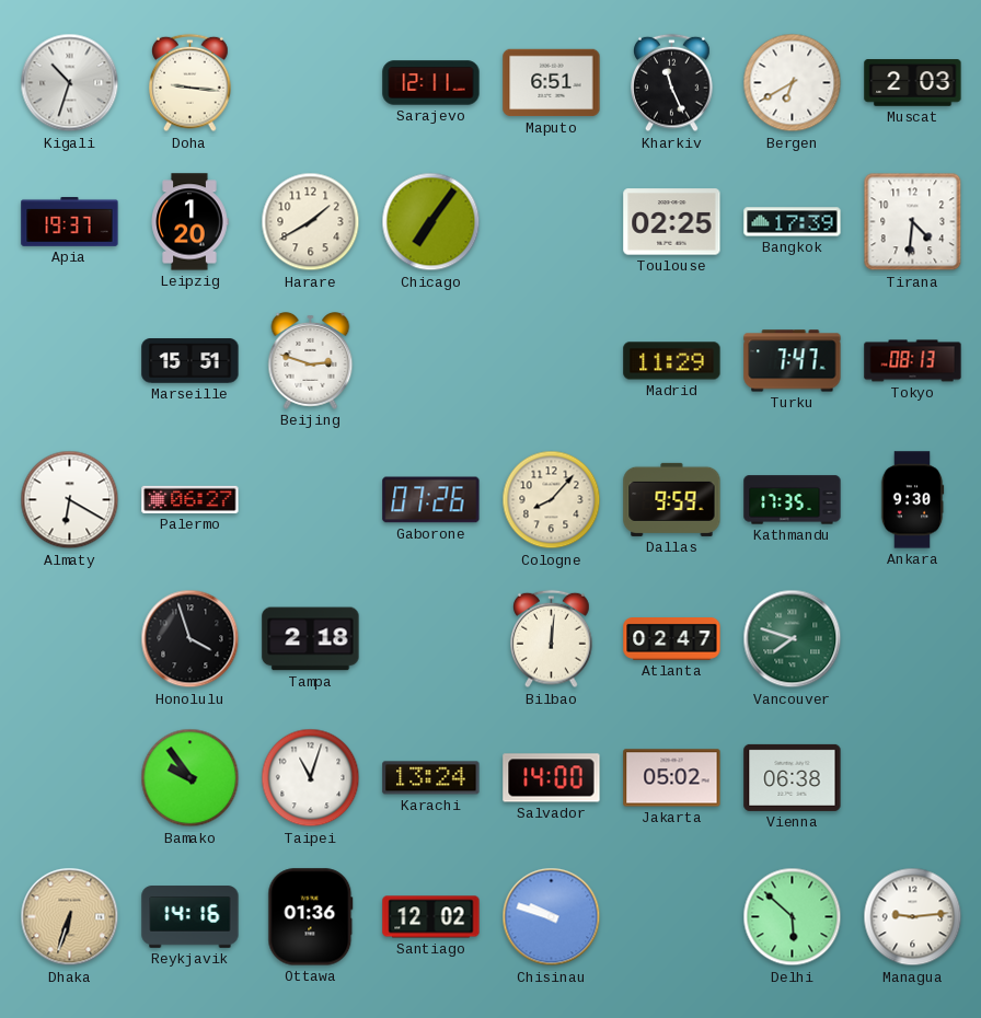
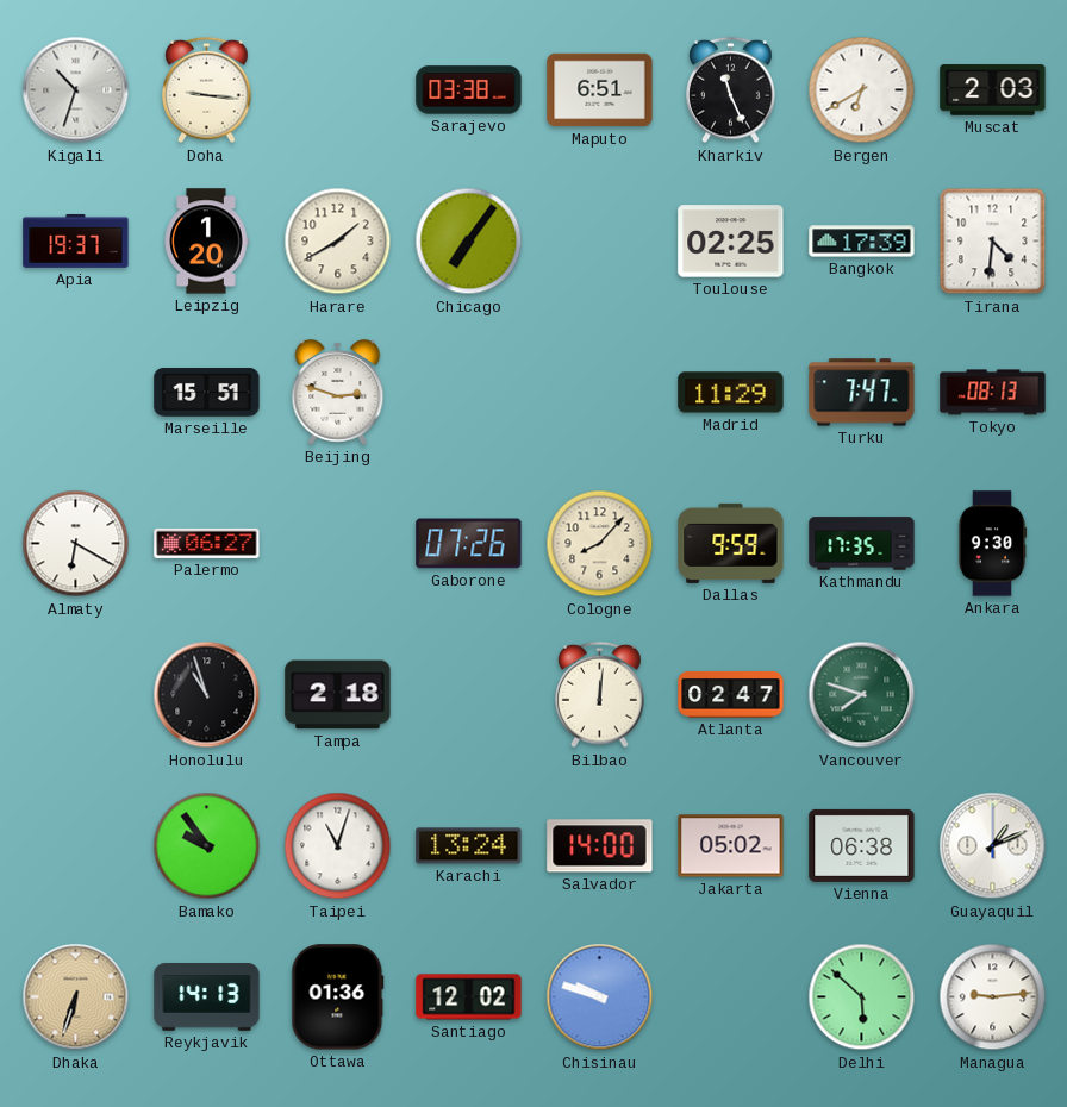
Sarajevo: 12:11 -> 03:38 (469, 90)
Honolulu: 3:57 -> 10:57 (207, 695)
Guayaquil: none -> 1:11 (993, 846)
Reykjavik: 14:16 -> 14:13 (207, 997)
